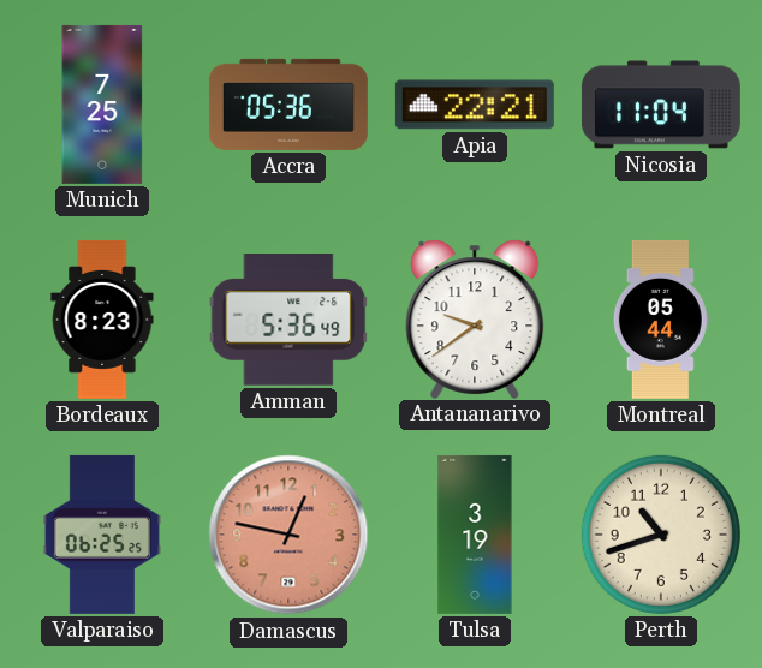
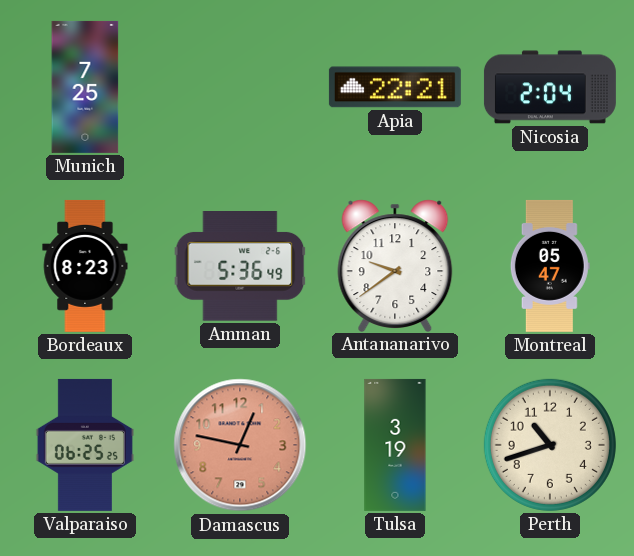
Accra: 05:36 -> none (288, 105)
Nicosia: 11:04 -> 2:04 (550, 87)
Montreal: 05:44 -> 05:47 (550, 266)
